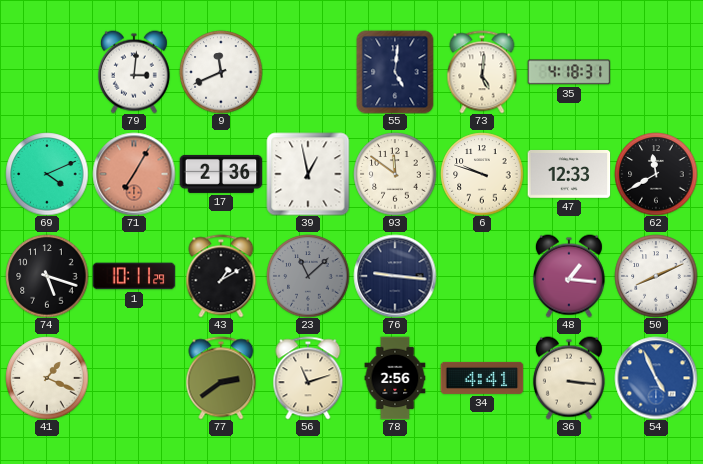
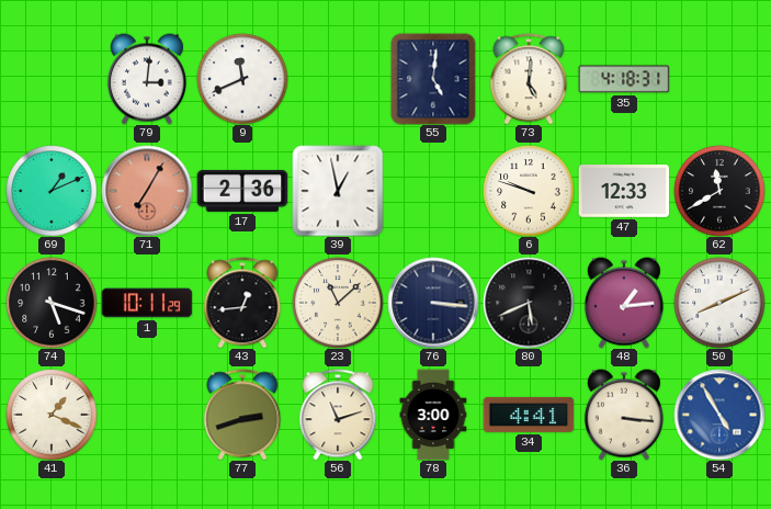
69: 4:11 -> 1:11 (52, 191)
93: 11:51 -> none (395, 174)
43: 1:10 -> 12:44 (242, 303)
23 dial: grey -> cream (338, 303)
76: 9:16 -> 3:16 (433, 303)
80: none -> 5:41 (529, 303)
48: 1:16 -> 1:14 (624, 303)
77: 2:39 -> 2:42 (242, 415)
78: 2:56 -> 3:00 (433, 415)
54: 4:56 -> 4:55 (719, 415)
